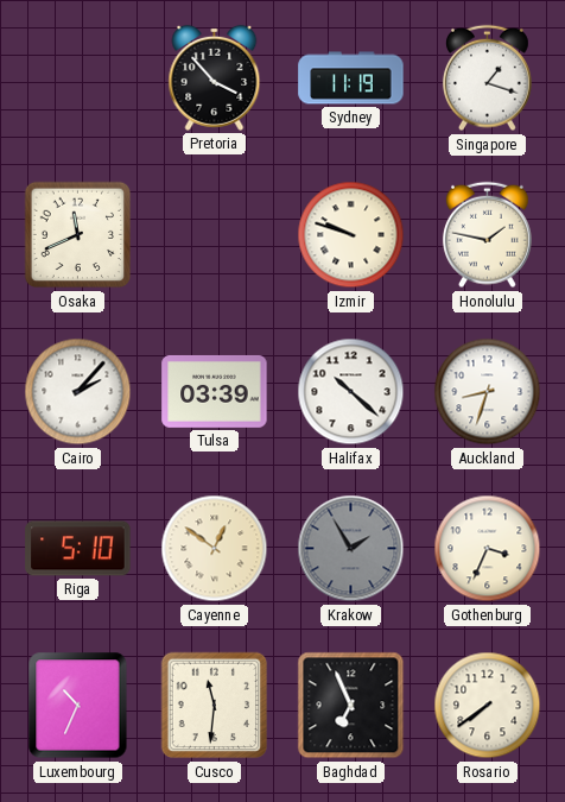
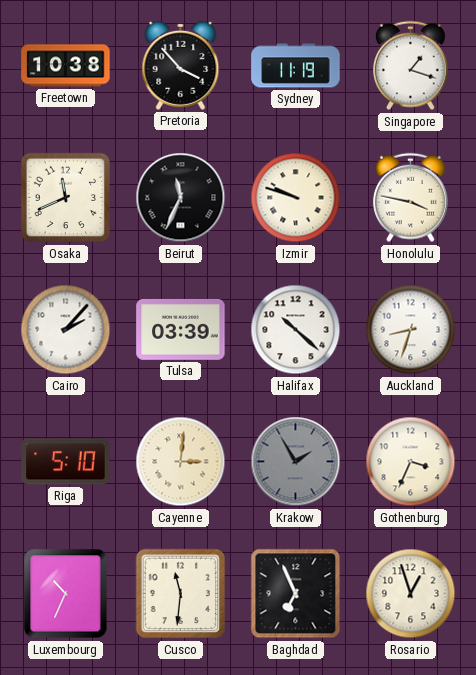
Freetown: none -> 10:38 (66, 66)
Beirut: none -> 11:34 (181, 198)
Honolulu: 1:47 -> 3:47 (410, 198)
Cayenne: 12:51 -> 3:01 (181, 462)
Rosario: 7:39 -> 12:57 (411, 594)
